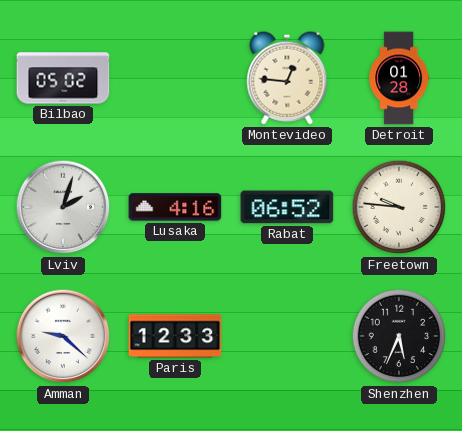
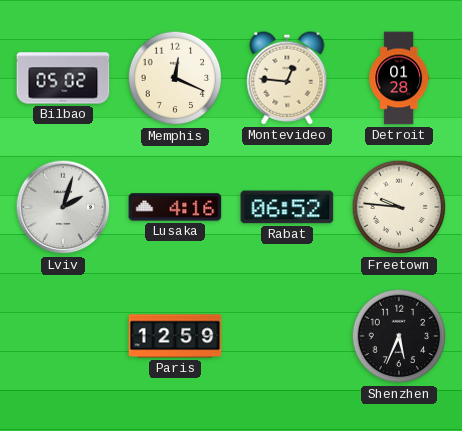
Memphis: none -> 12:19 (175, 78)
Amman: 9:22 -> none (63, 336)
Paris: 12:33 -> 12:59 (175, 336)
